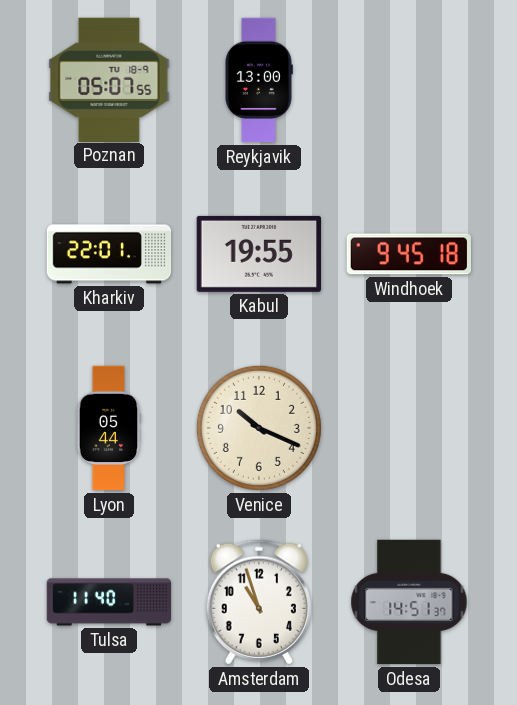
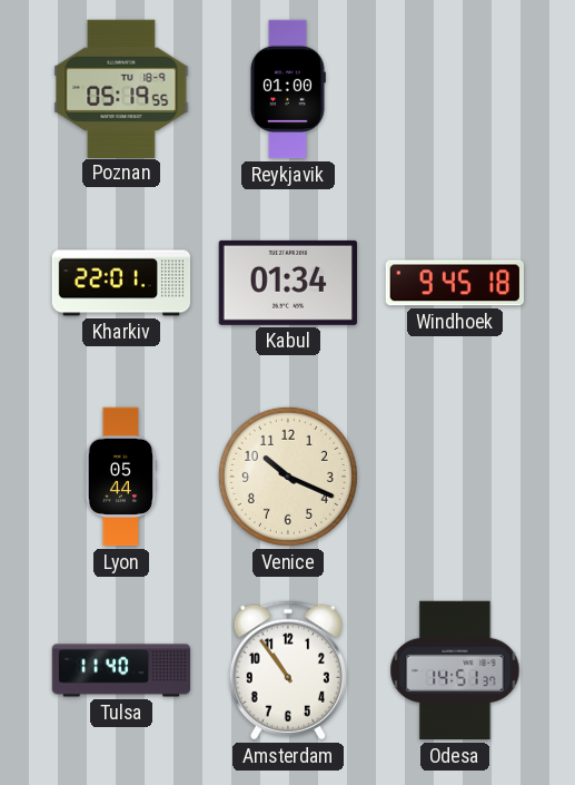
Poznan: 05:07 -> 05:19 (121, 88)
Reykjavik: 13:00 -> 01:00 (288, 89)
Kabul: 19:55 -> 01:34 (287, 283)
Amsterdam: 10:57 -> 10:54 (288, 670)
